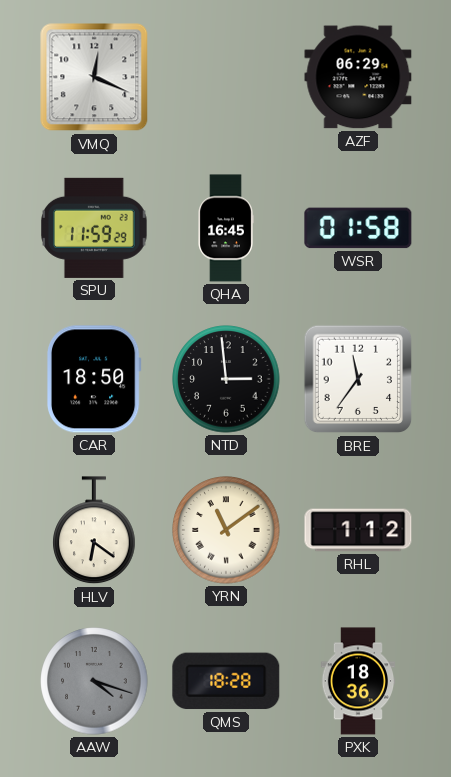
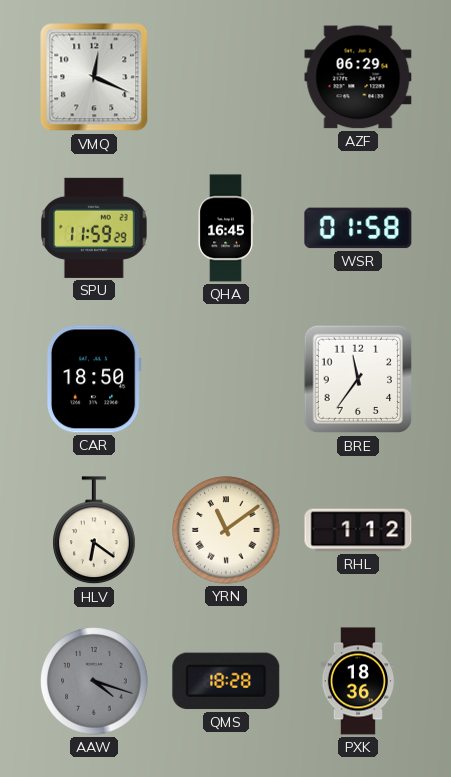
NTD: 2:59 -> none (226, 379)
